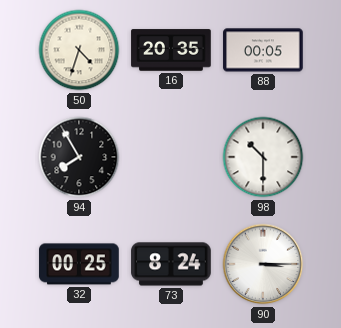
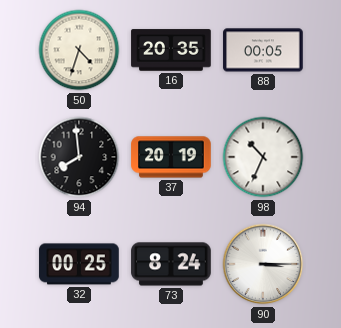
94: 7:55 -> 7:59 (79, 157)
37: none -> 20:19 (171, 157)
98: 10:30 -> 10:34 (263, 157)
